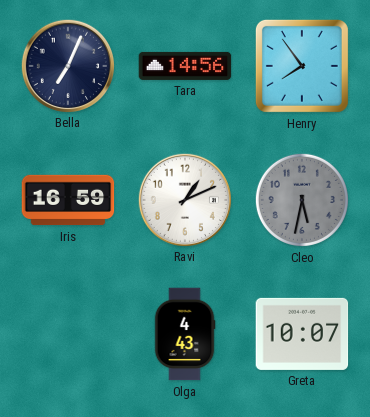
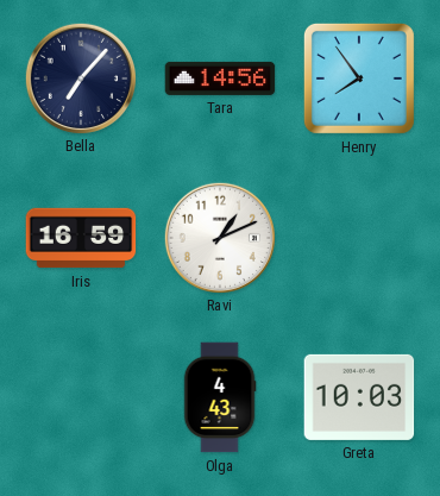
Bella: 7:04 -> 7:07 (80, 77)
Cleo: 5:32 -> none (302, 200)
Greta: 10:07 -> 10:03 (359, 397)
